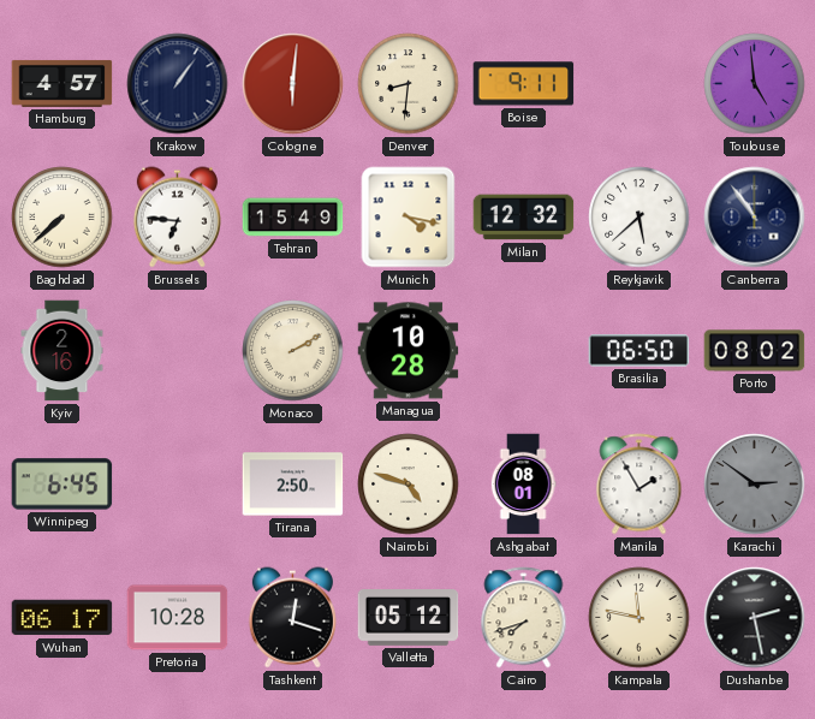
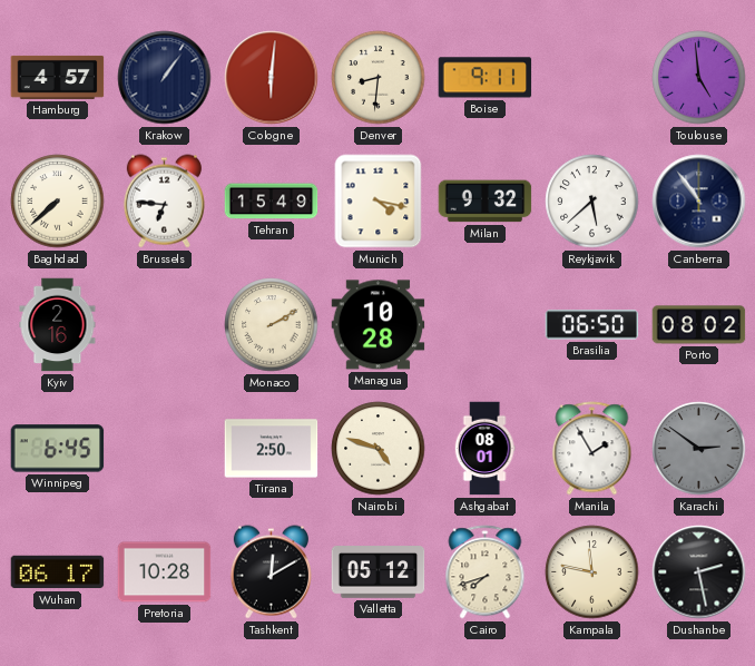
Milan: 12:32 -> 9:32 (486, 202)
Tashkent: 12:18 -> 12:10 (271, 572)
